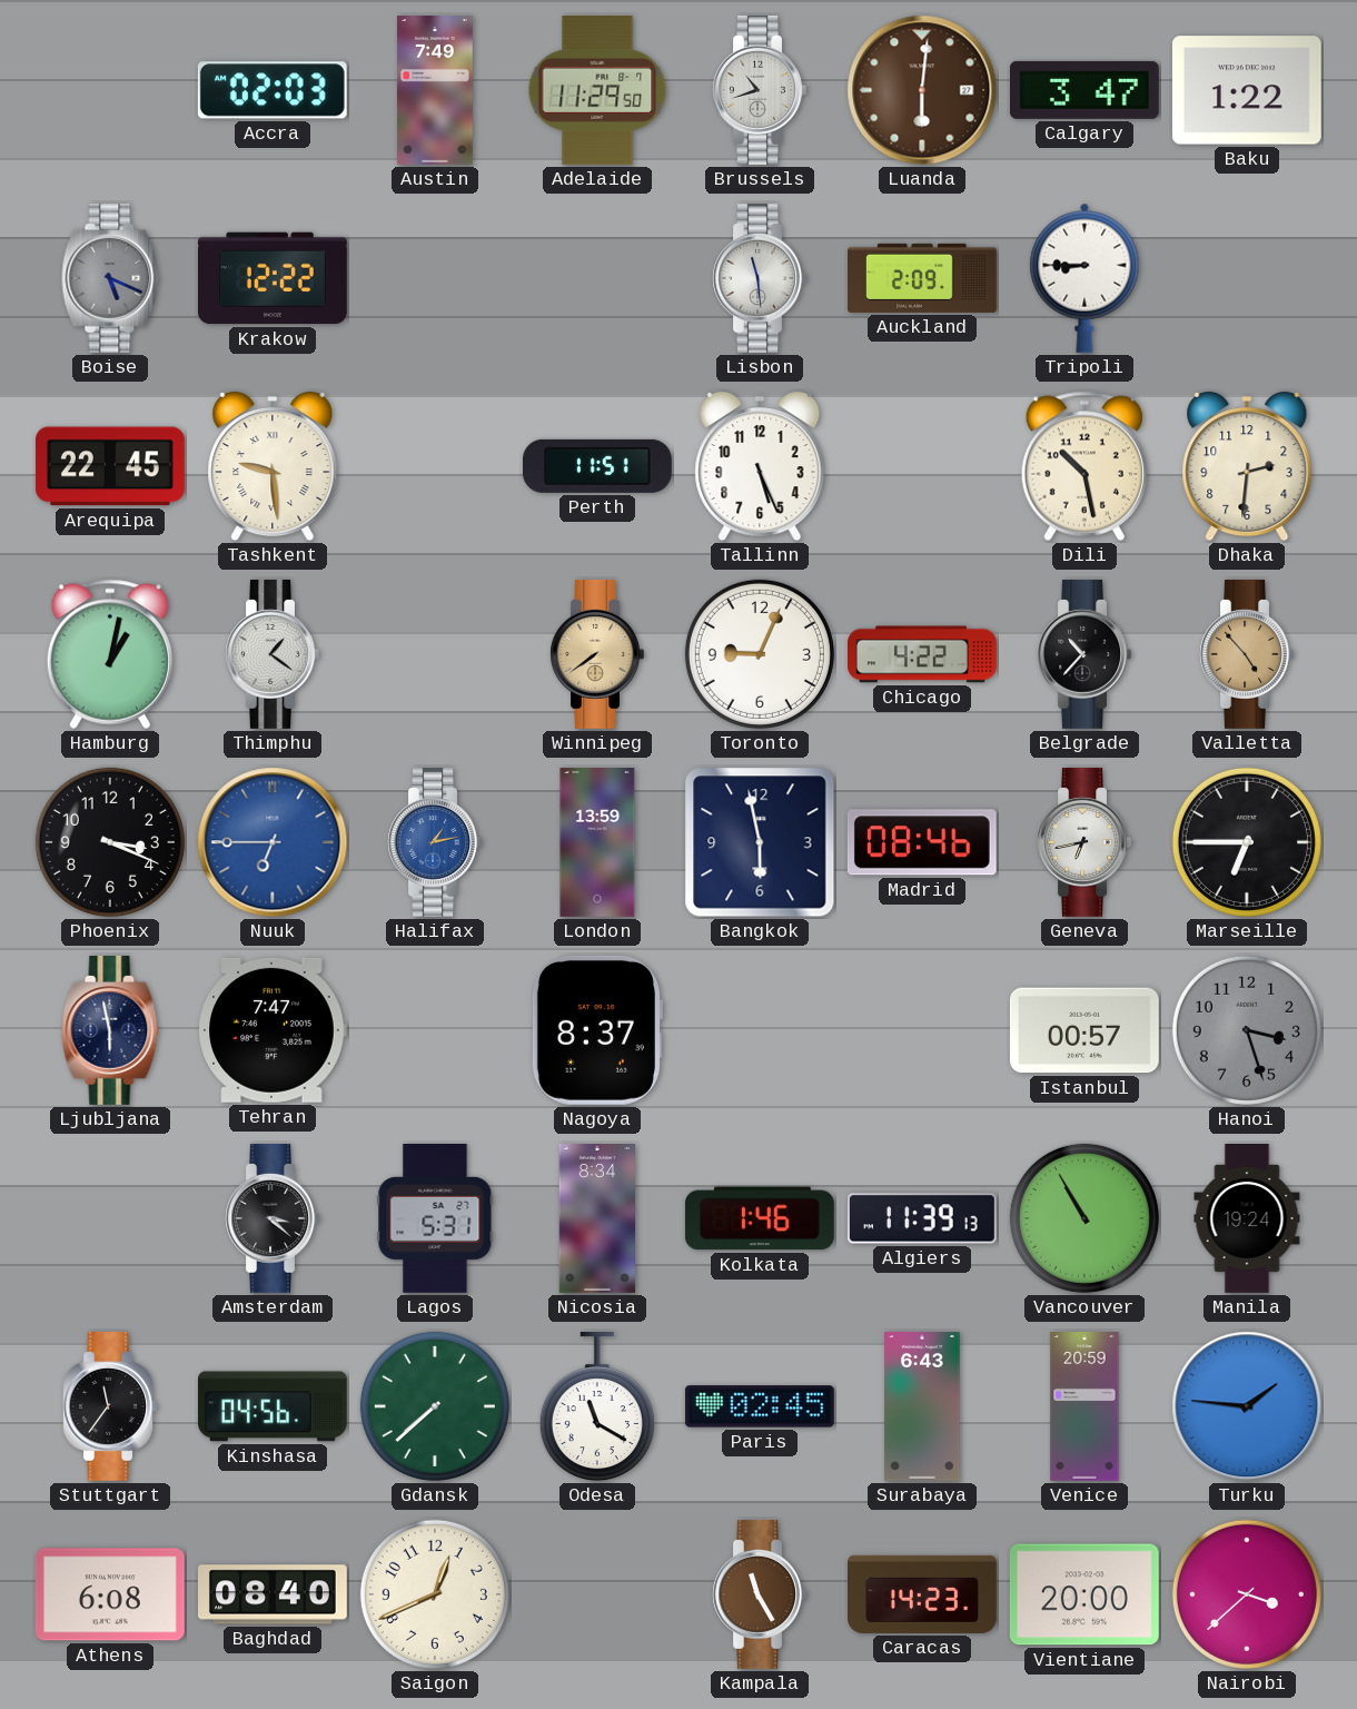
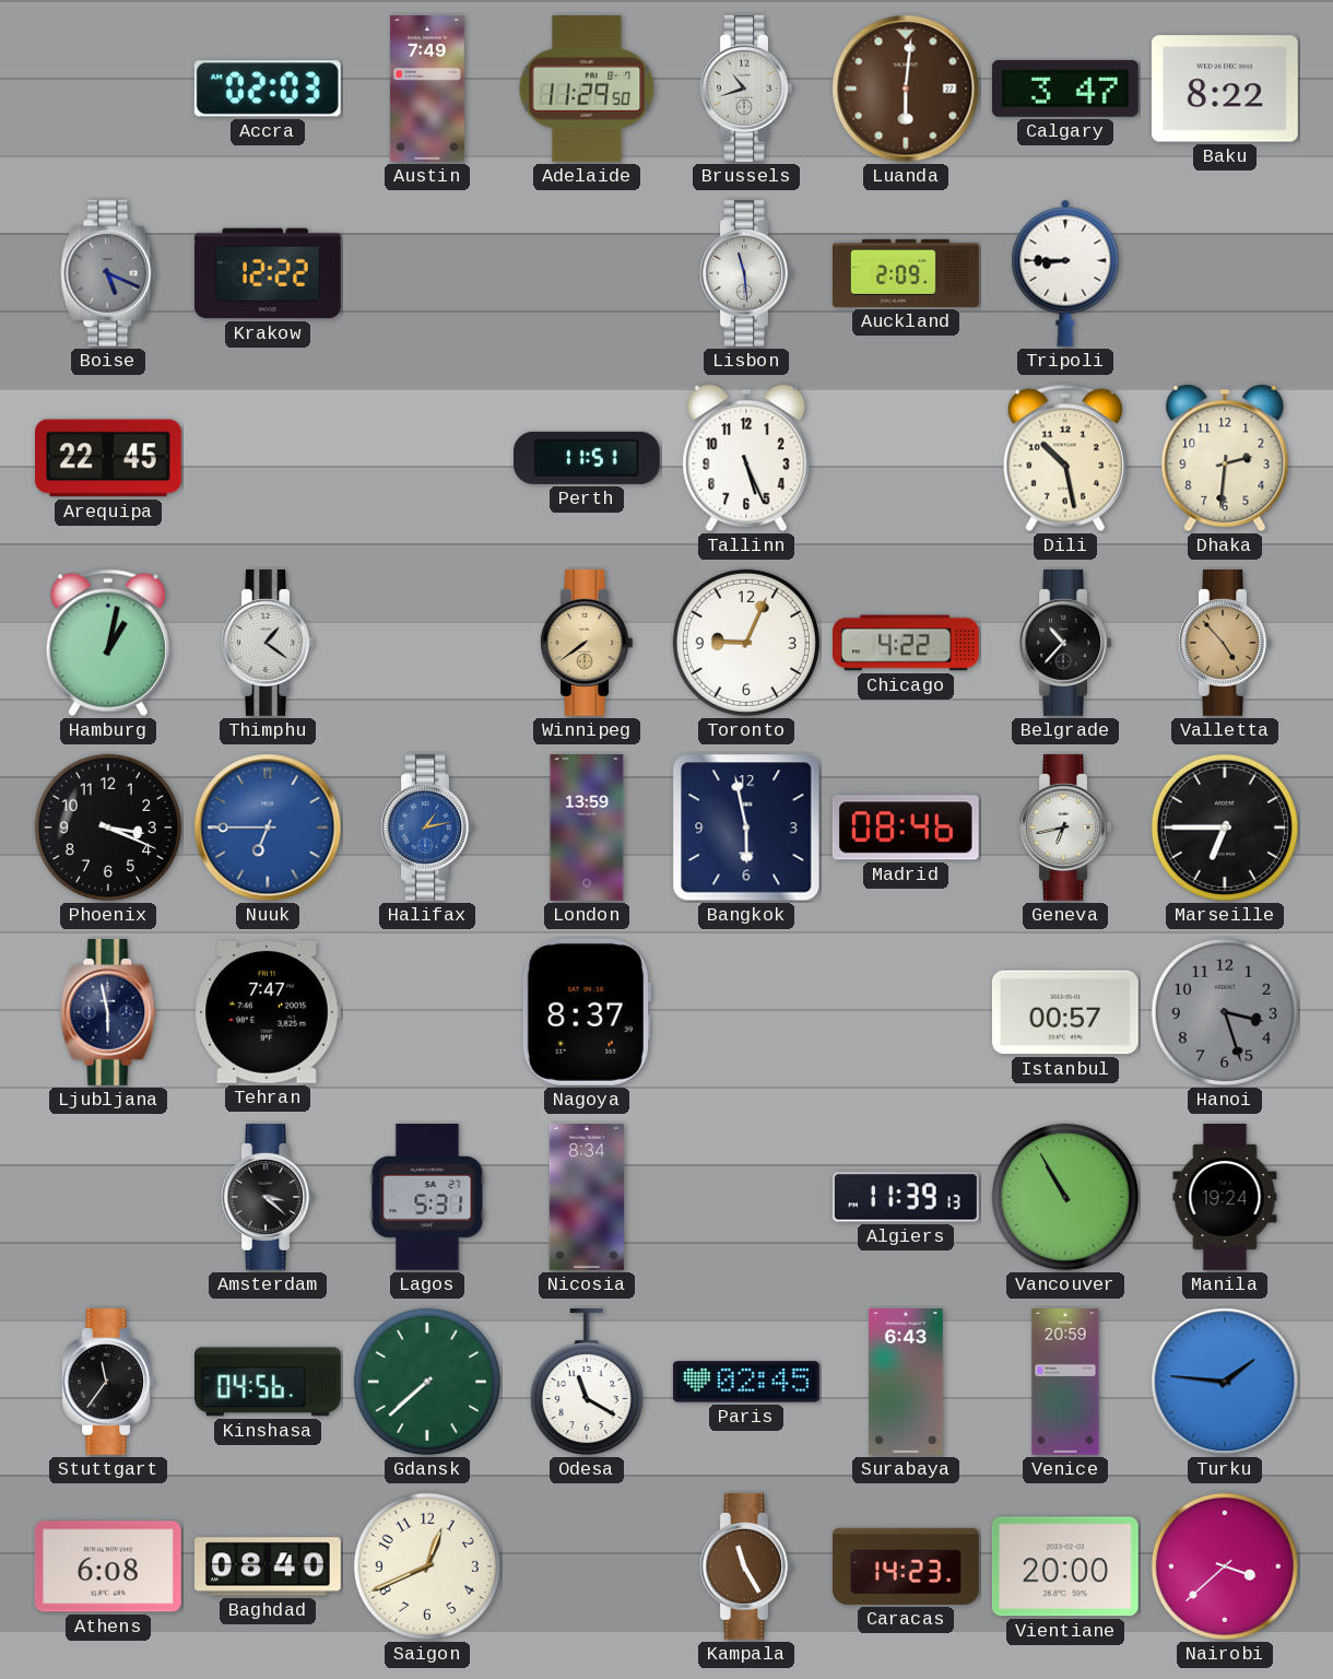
Baku: 1:22 -> 8:22 (1225, 89)
Tashkent: 9:29 -> none (273, 466)
Kolkata: 1:46 -> none (760, 1218)
